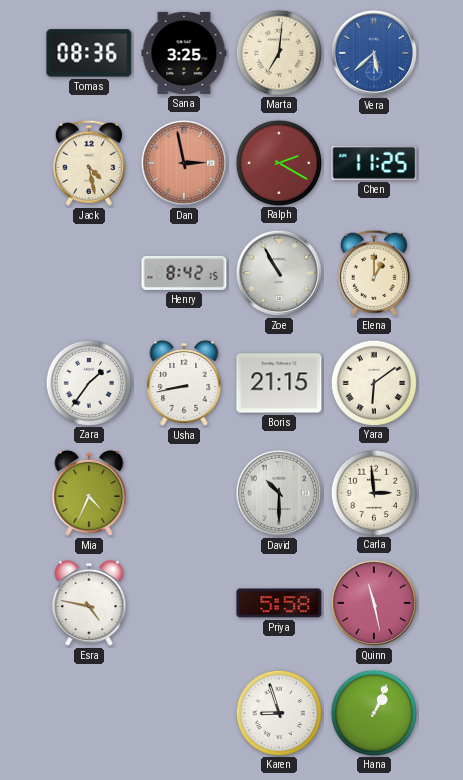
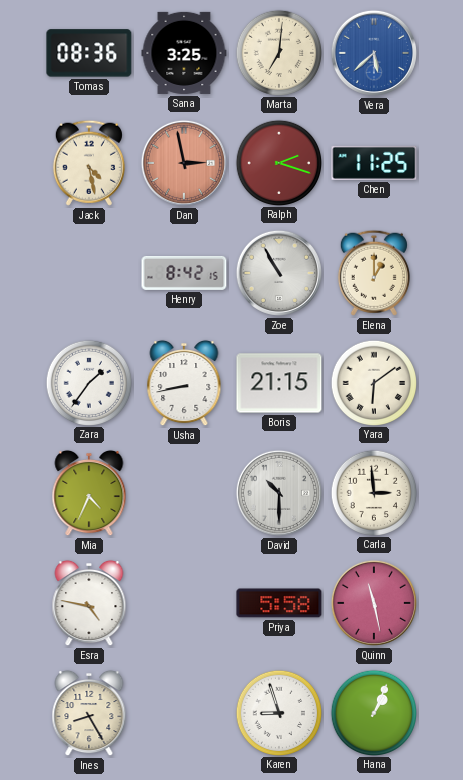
Ralph: 2:20 -> 2:18 (278, 162)
Ines: none -> 8:25 (89, 713)
